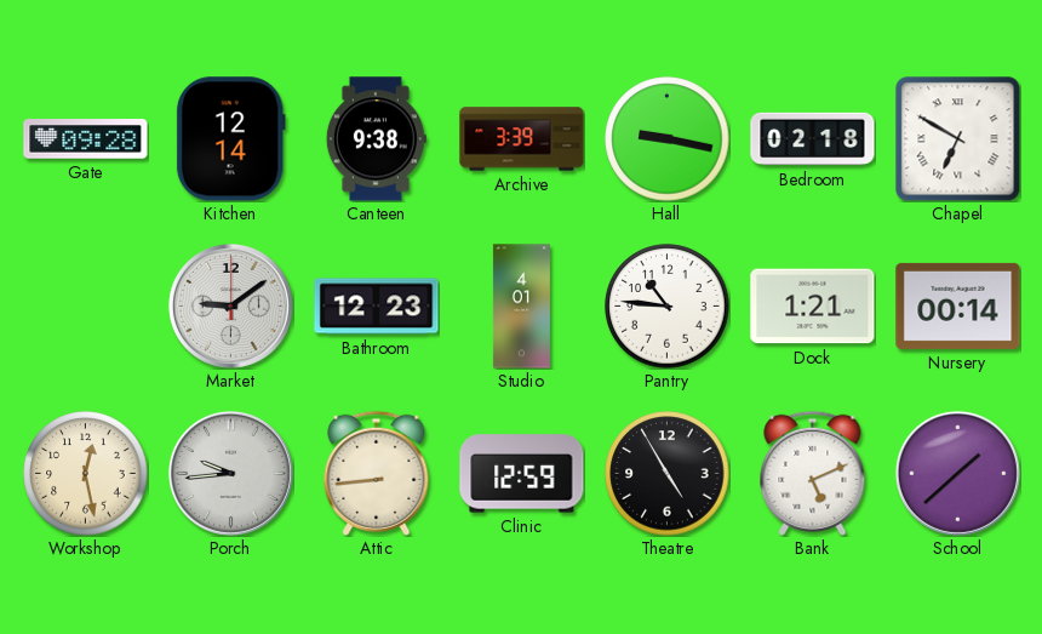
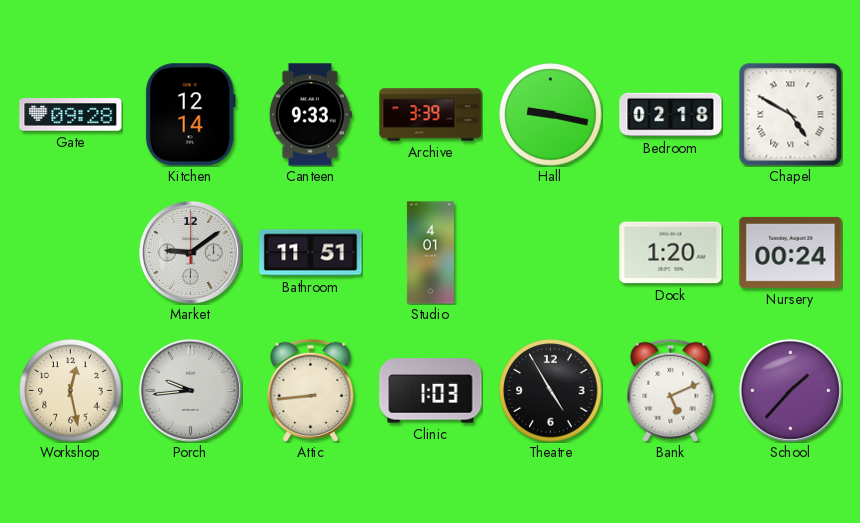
Canteen: 9:38 -> 9:33 (310, 115)
Chapel: 6:50 -> 4:50 (791, 115)
Bathroom: 12:23 -> 11:51 (311, 253)
Pantry: 10:46 -> none (668, 307)
Dock: 1:21 -> 1:20 (671, 253)
Nursery: 00:14 -> 00:24 (791, 252)
Clinic: 12:59 -> 1:03 (431, 391)
School: 1:38 -> 1:37 (790, 390)
